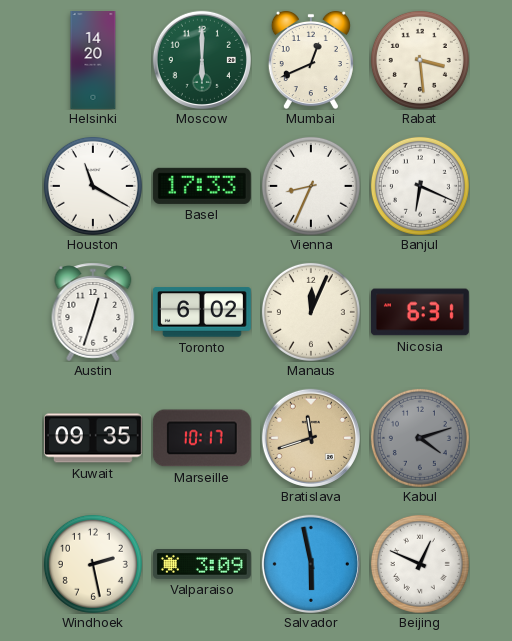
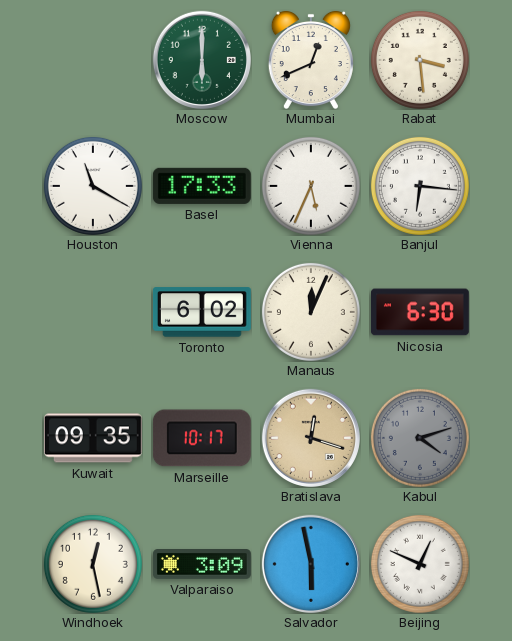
Helsinki: 14:20 -> none (93, 61)
Vienna: 8:34 -> 5:34 (311, 186)
Banjul: 6:19 -> 6:16 (420, 186)
Austin: 12:33 -> none (93, 312)
Nicosia: 6:31 -> 6:30 (420, 312)
Bratislava: 11:42 -> 12:18 (311, 438)
Windhoek: 2:28 -> 12:28 (93, 564)
